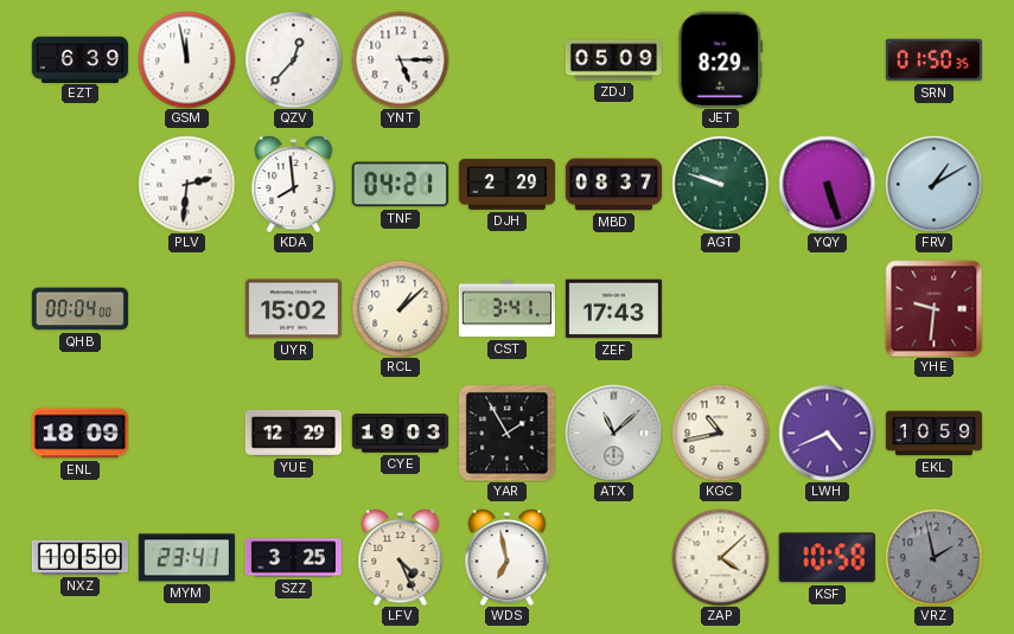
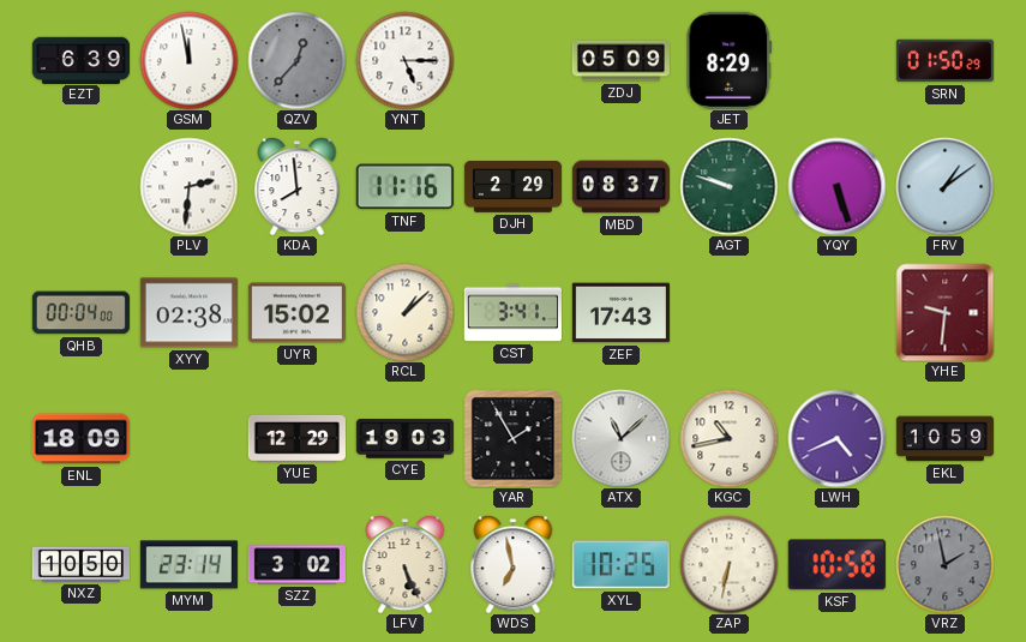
QZV dial: white -> grey (296, 60)
SRN: 01:50:35 -> 01:50:29 (944, 61)
TNF: 04:21 -> 11:16 (404, 187)
FRV: 1:10 -> 1:09 (944, 186)
XYY: none -> 02:38 (188, 313)
MYM: 23:41 -> 23:14 (188, 565)
SZZ: 3:25 -> 3:02 (296, 565)
LFV: 4:26 -> 5:26 (406, 564)
XYL: none -> 10:25 (620, 565)
ZAP: 4:08 -> 6:32 (728, 564)
